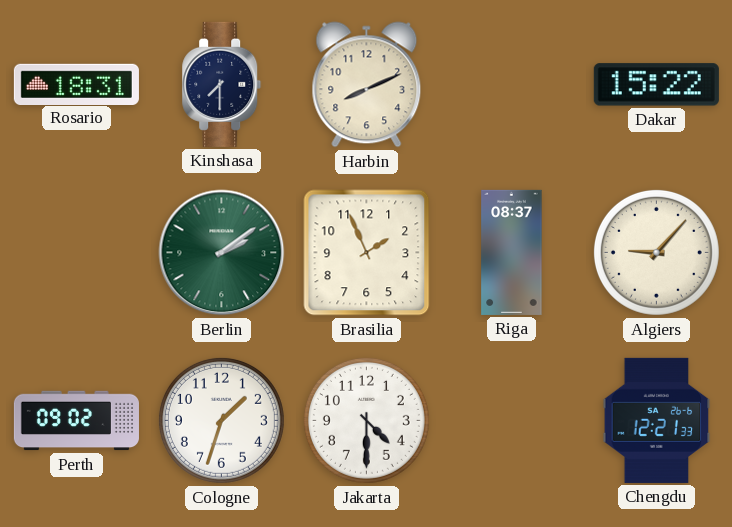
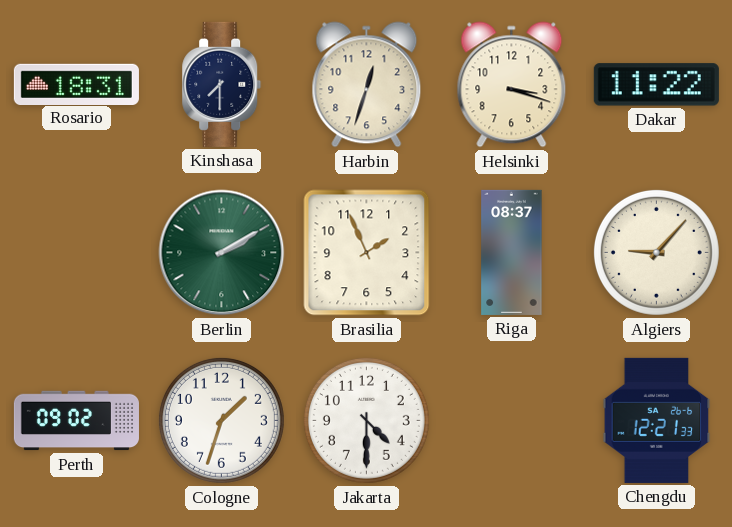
Harbin: 8:11 -> 12:33 (367, 85)
Helsinki: none -> 3:18 (512, 85)
Dakar: 15:22 -> 11:22 (656, 85)
Berlin: 2:09 -> 2:10 (222, 253)
